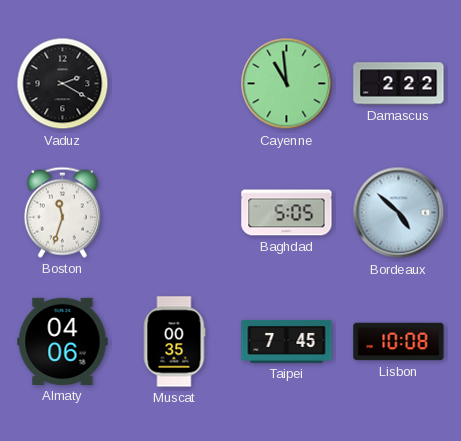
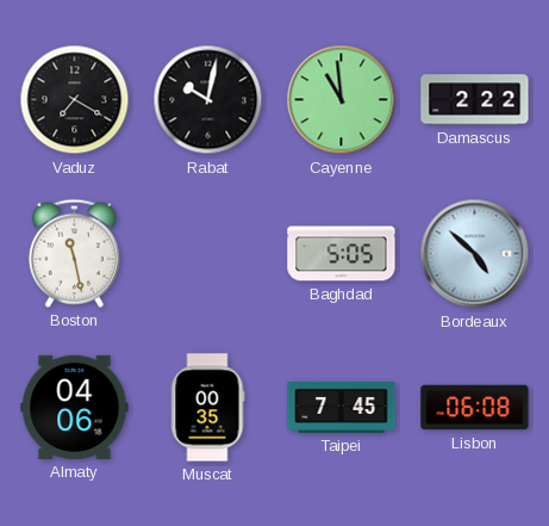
Vaduz: 2:20 -> 7:20 (75, 100)
Rabat: none -> 10:02 (208, 100)
Boston: 11:33 -> 11:28 (74, 253)
Lisbon: 10:08 -> 06:08 (475, 408)
